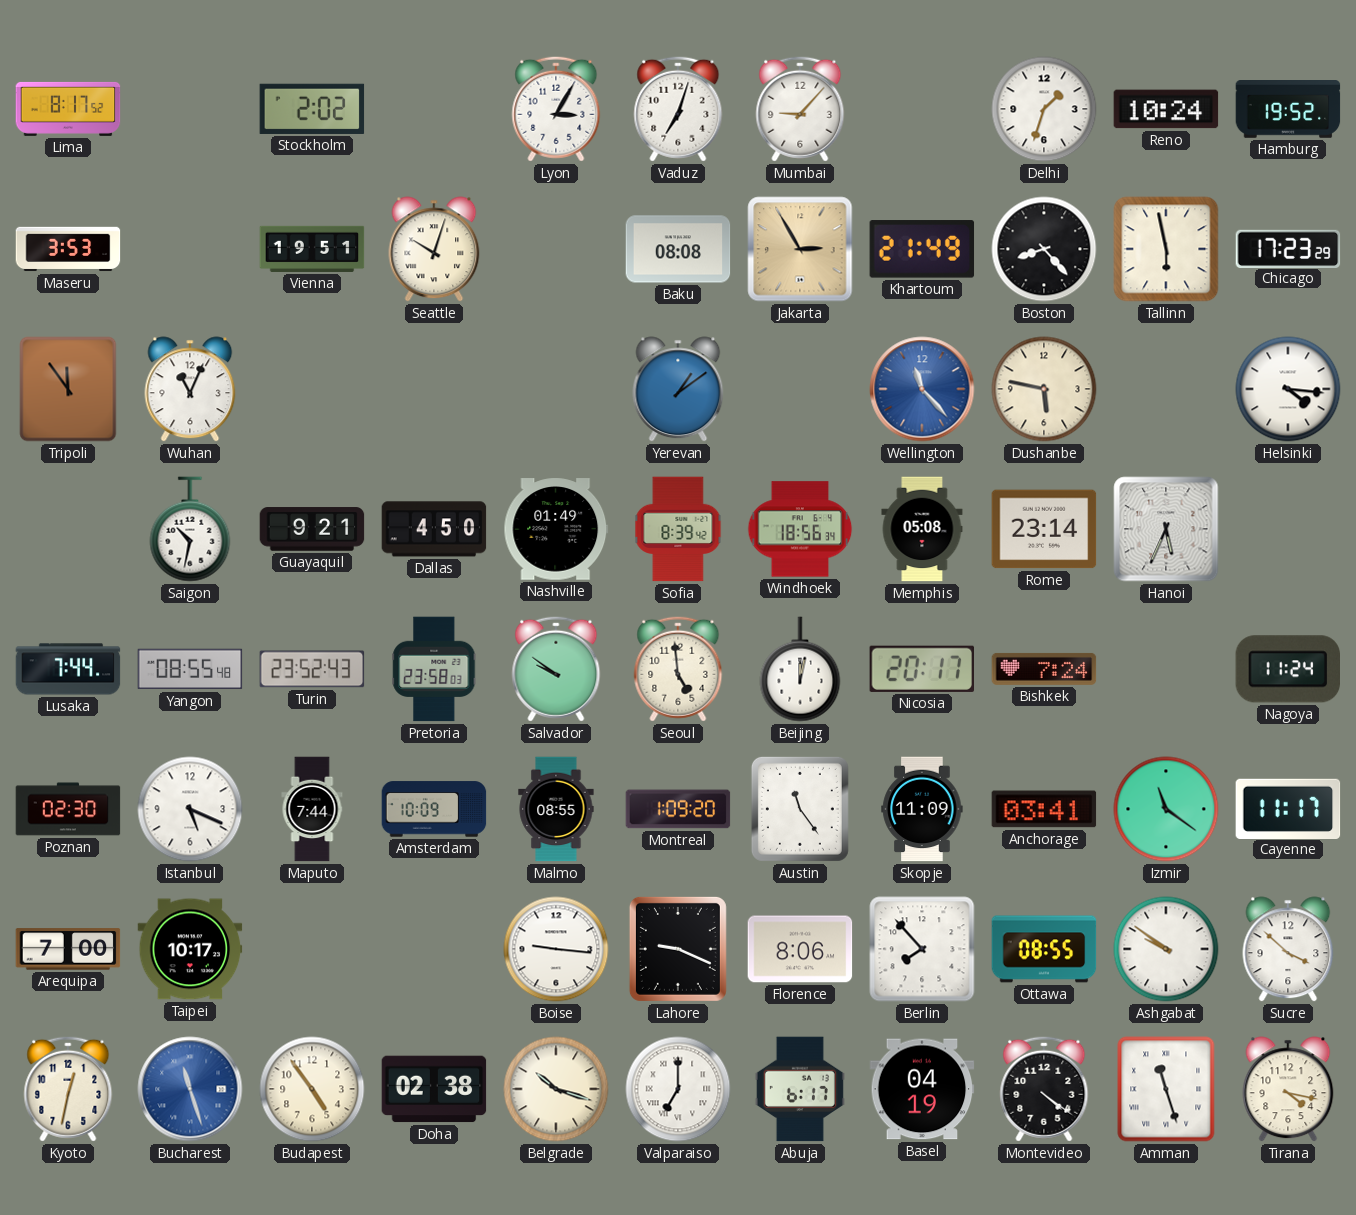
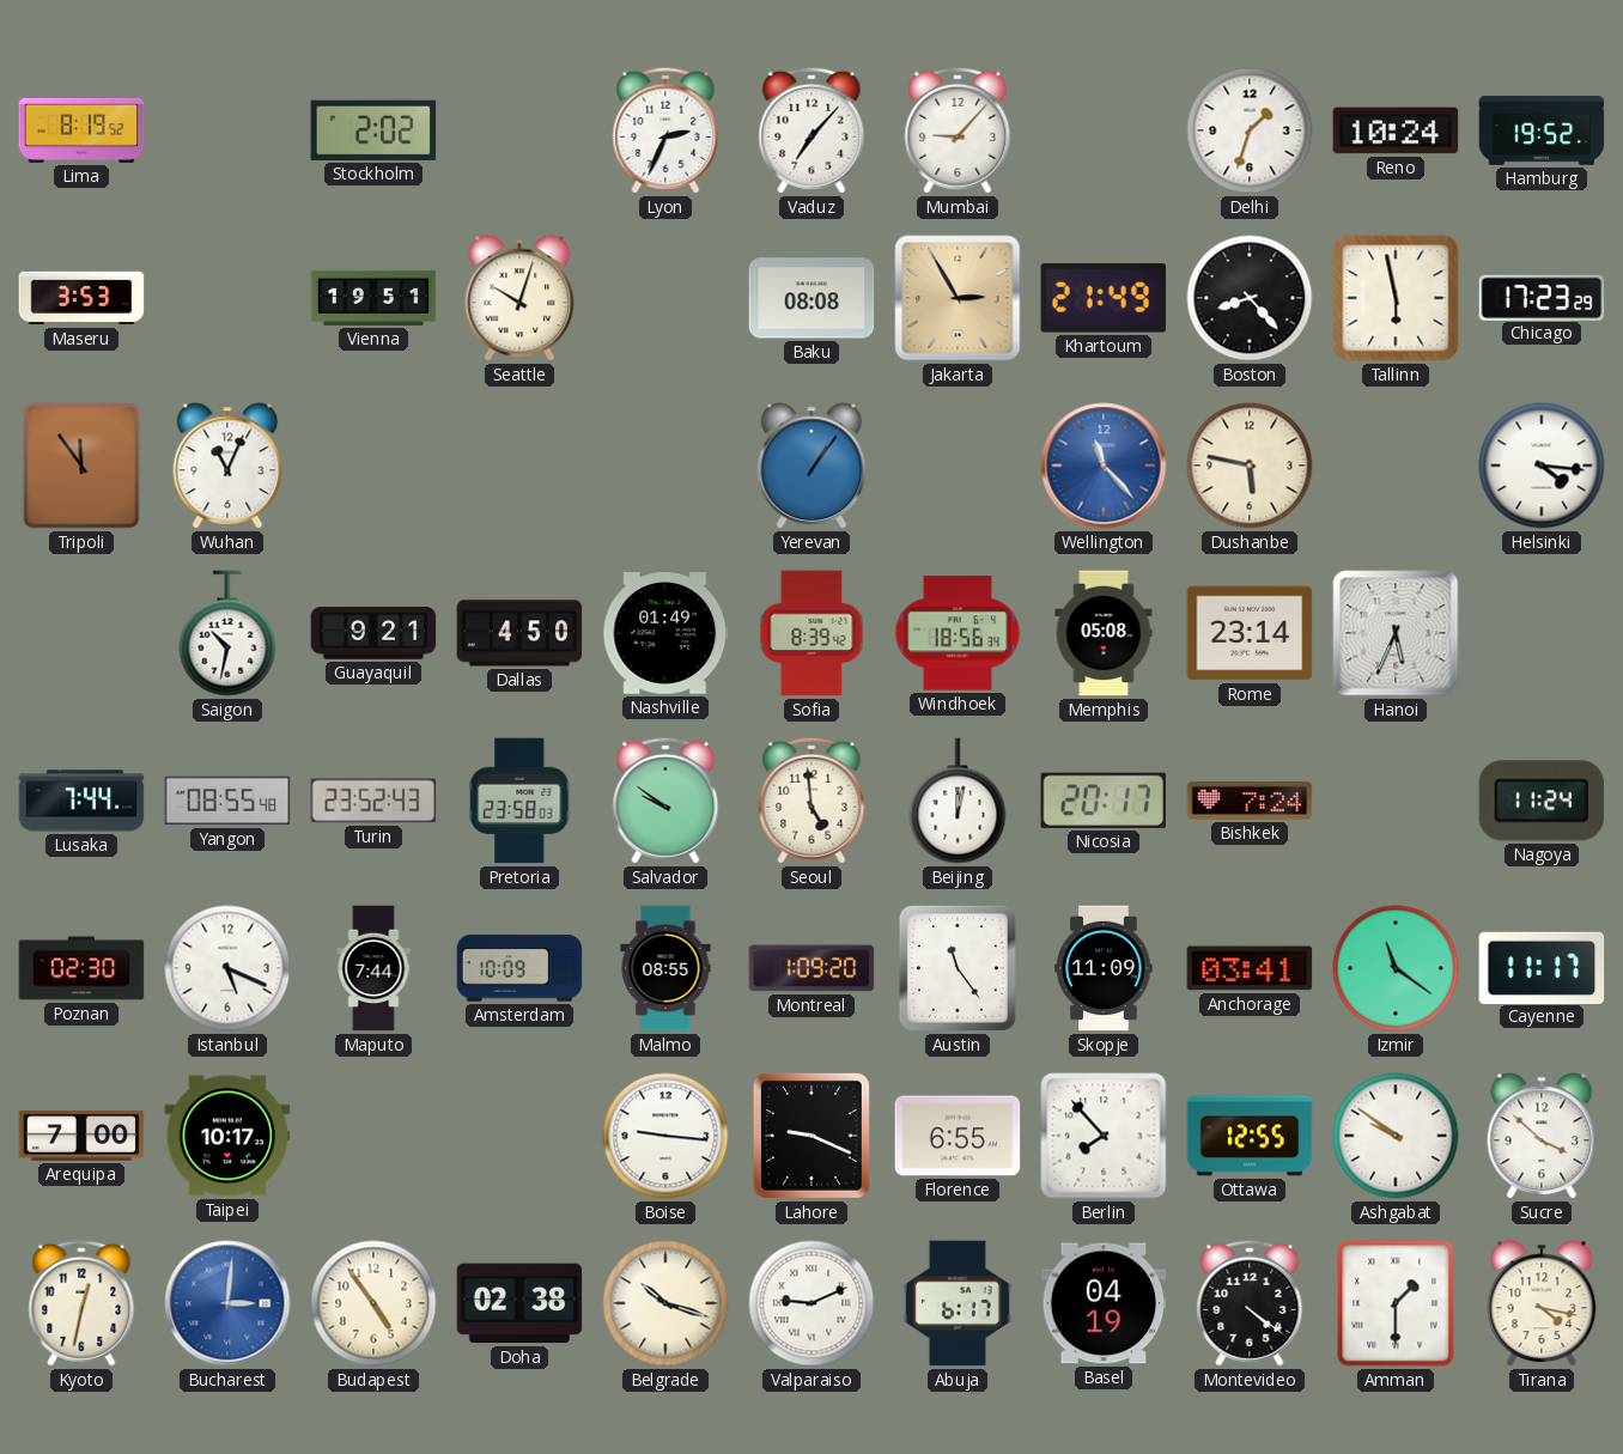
Lima: 8:17 -> 8:19 (81, 130)
Lyon: 3:05 -> 2:34 (665, 130)
Vaduz: 7:03 -> 7:07 (811, 130)
Yerevan: 1:09 -> 1:06 (811, 466)
Florence: 8:06 -> 6:55 (958, 1136)
Ottawa: 08:55 -> 12:55 (1250, 1136)
Bucharest: 11:27 -> 3:01 (227, 1303)
Valparaiso: 7:00 -> 9:11 (811, 1303)
Amman: 11:27 -> 1:30 (1396, 1303)
